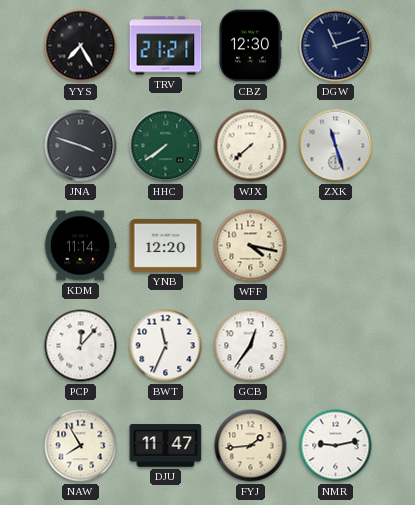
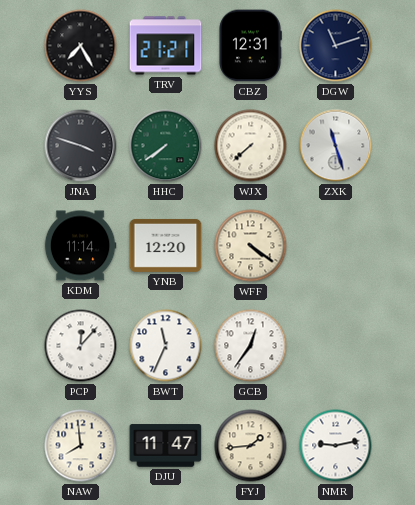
CBZ: 12:30 -> 12:31 (250, 46)
WFF: 4:17 -> 4:21 (251, 246)
NAW: 7:55 -> 7:59 (81, 446)
